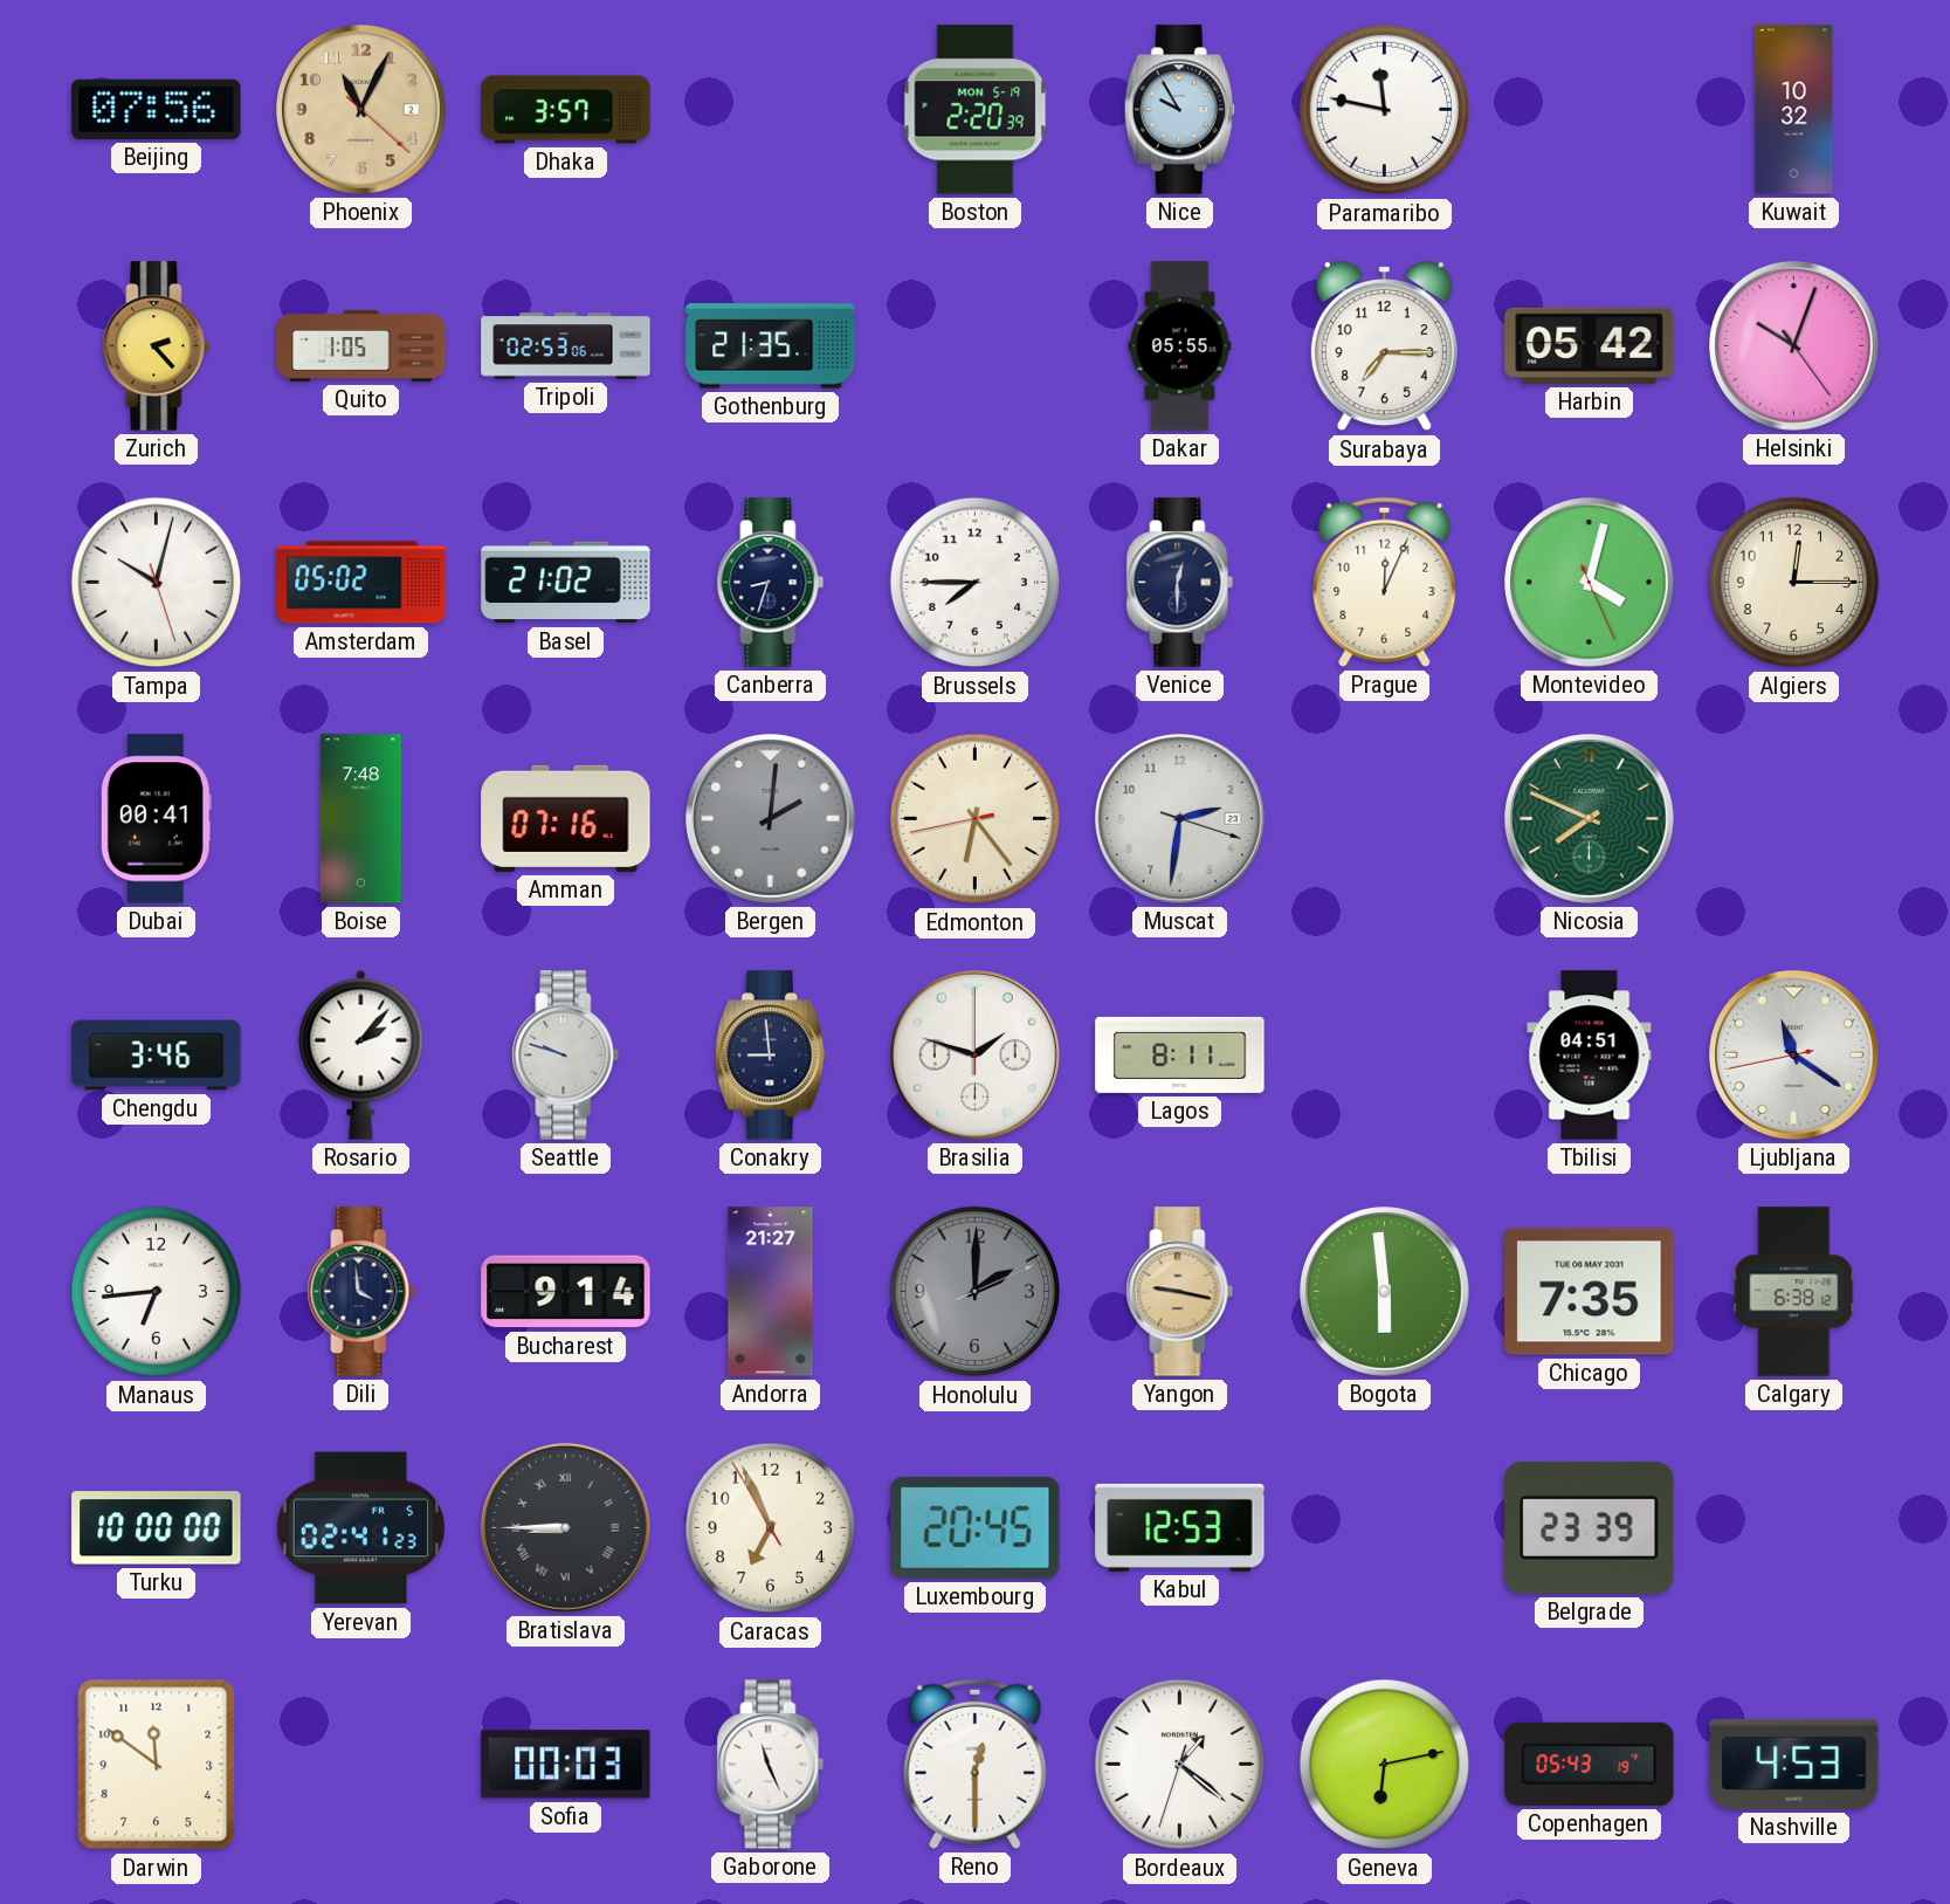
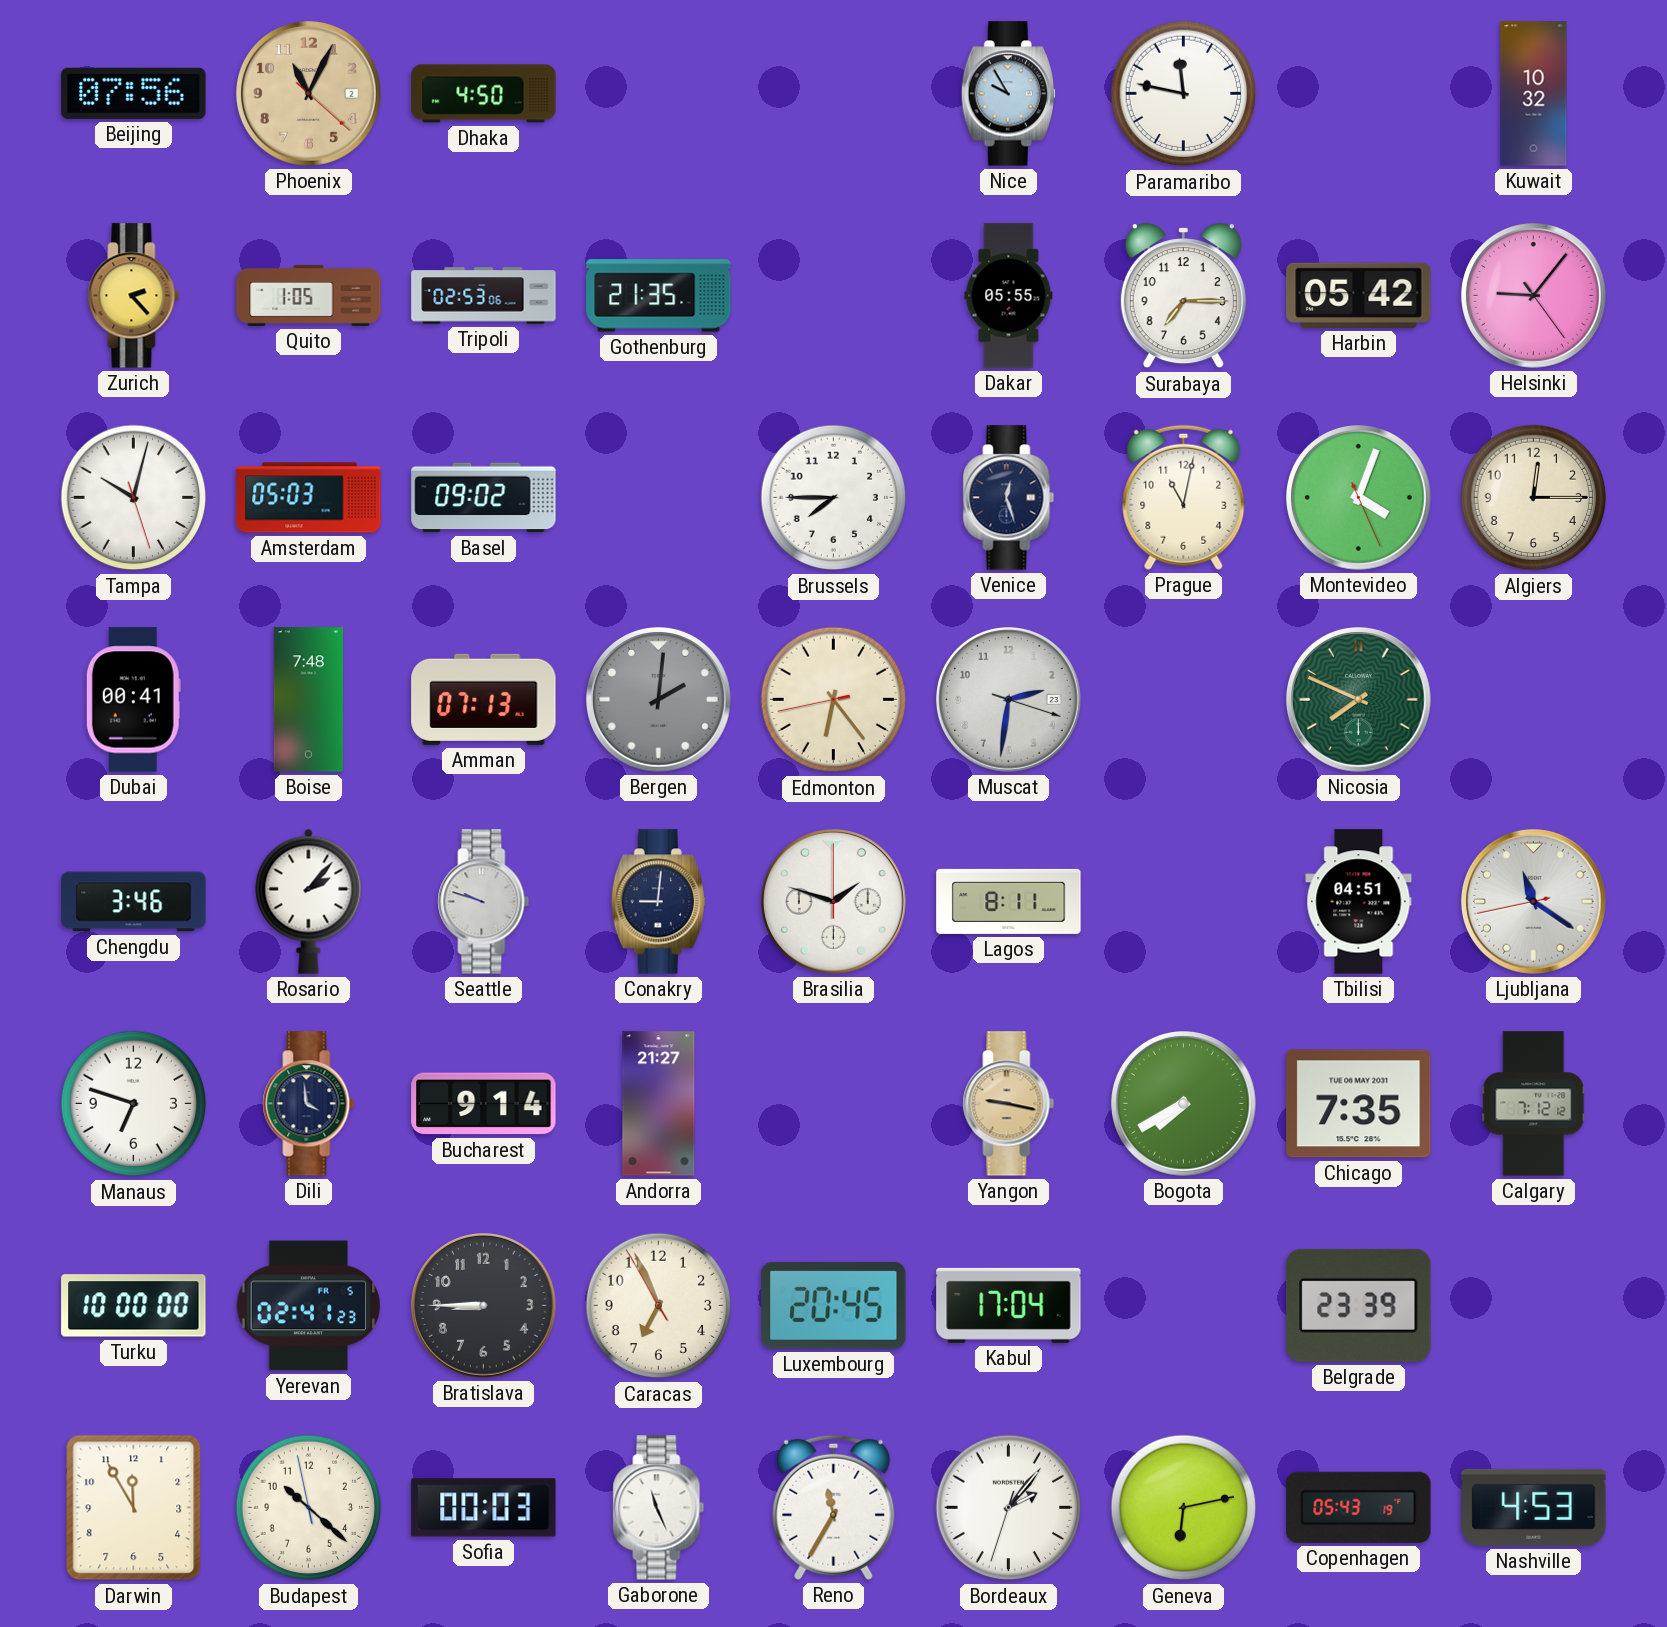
Dhaka: 3:57 -> 4:50 (484, 94)
Boston: 2:20 -> none (976, 110)
Helsinki: 10:03 -> 9:06 (1534, 296)
Amsterdam: 05:02 -> 05:03 (309, 498)
Basel: 21:02 -> 09:02 (484, 498)
Canberra: 8:33 -> none (771, 583)
Venice: 12:30 -> 12:27 (1009, 498)
Prague: 12:04 -> 11:02 (1184, 497)
Montevideo: 4:02 -> 4:03 (1359, 498)
Amman: 07:16 -> 07:13 (484, 699)
Conakry: 8:59 -> 9:01 (658, 902)
Manaus: 6:44 -> 6:48 (134, 1104)
Honolulu: 2:00 -> none (976, 1292)
Bogota: 5:59 -> 7:40 (1184, 1104)
Calgary: 6:38 -> 7:12 (1534, 1104)
Bratislava numerals: Roman -> Arabic (484, 1306)
Kabul: 12:53 -> 17:04 (1009, 1305)
Darwin: 11:51 -> 11:55 (134, 1508)
Budapest: none -> 10:21 (309, 1508)
Reno: 12:30 -> 11:35 (834, 1507)
Bordeaux: 1:21 -> 2:06 (1009, 1508)
